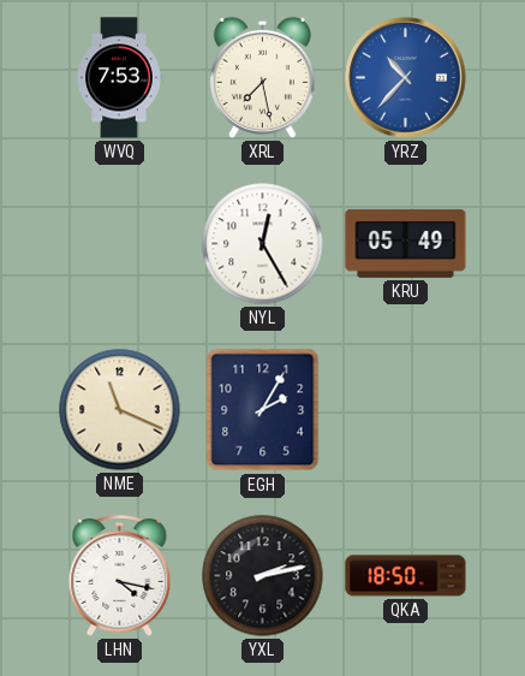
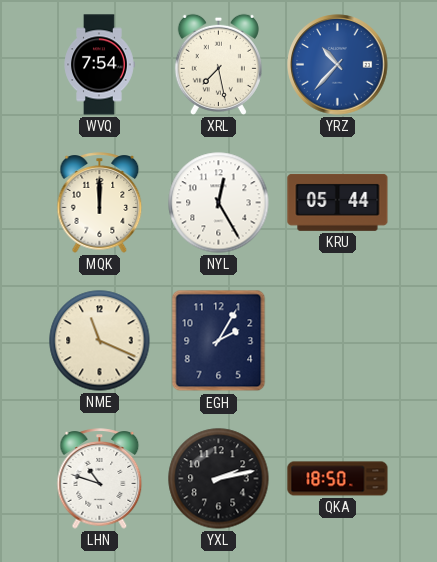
WVQ: 7:53 -> 7:54 (99, 65)
MQK: none -> 12:00 (100, 203)
KRU: 05:49 -> 05:44 (338, 202)
LHN: 4:17 -> 10:48 (100, 479)
